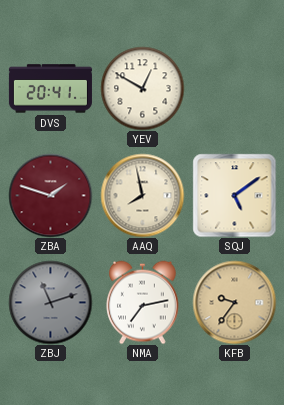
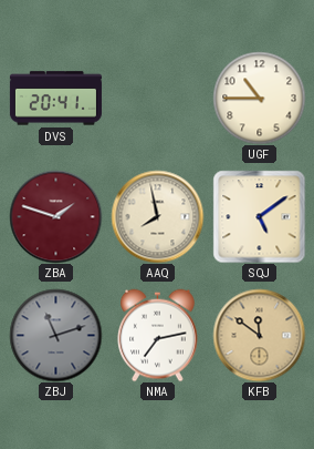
YEV: 12:50 -> none (142, 88)
UGF: none -> 10:45 (259, 98)
KFB: 9:36 -> 11:51 (259, 335)
